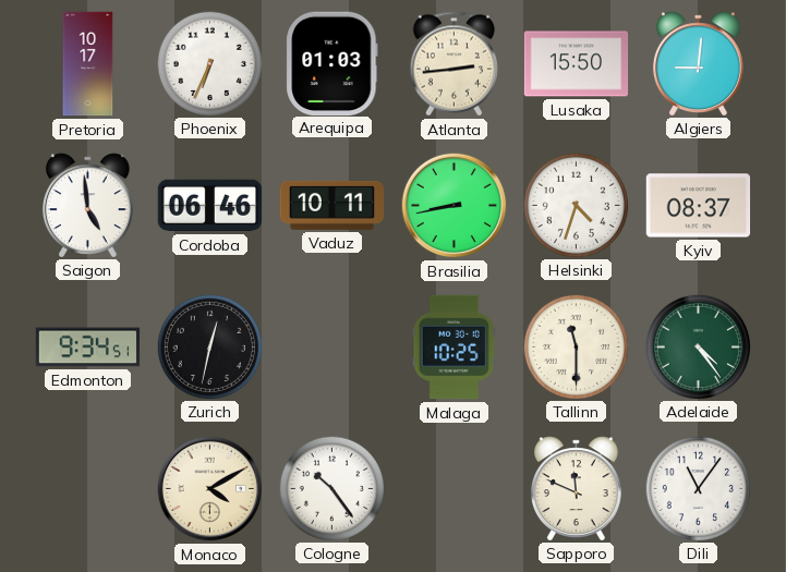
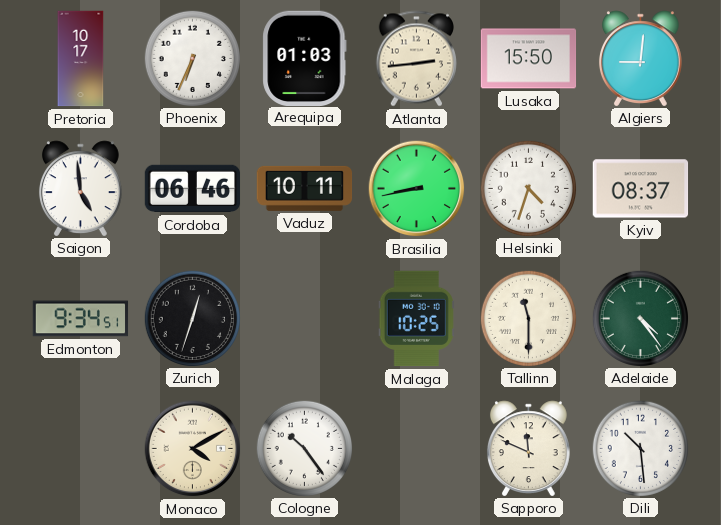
Zurich: 12:32 -> 12:33 (192, 318)
Dili: 11:06 -> 10:29 (640, 448)
